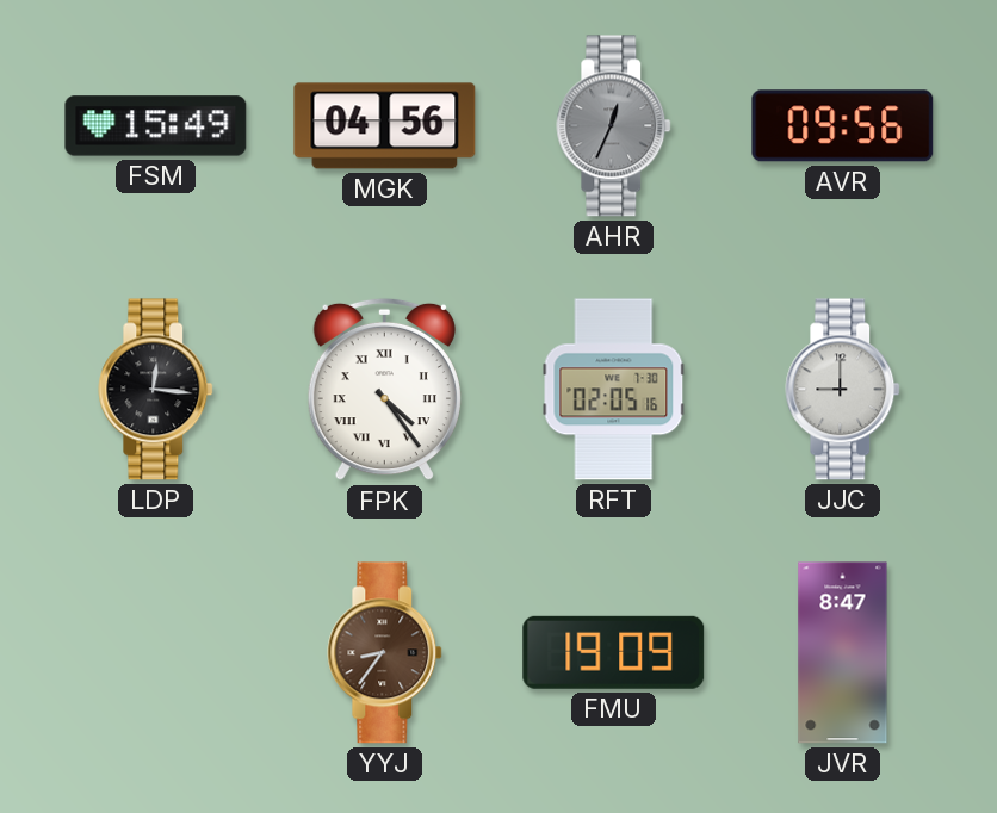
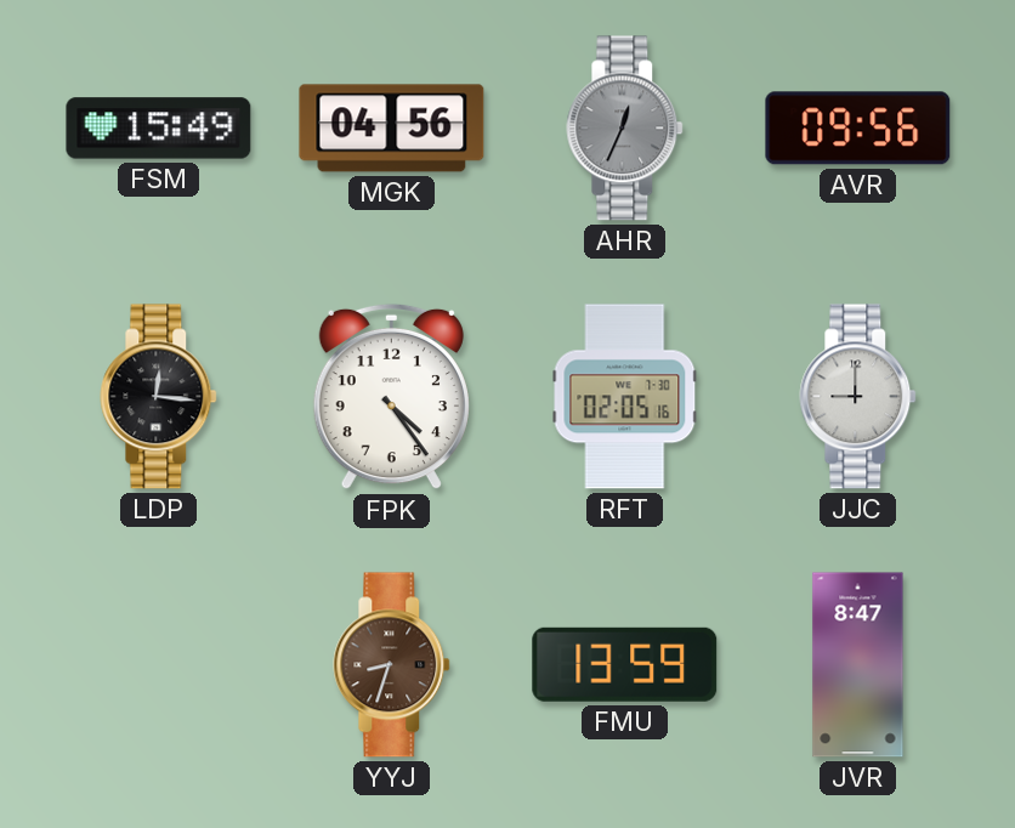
FPK numerals: Roman -> Arabic (391, 397)
YYJ: 8:36 -> 8:33 (392, 665)
FMU: 19:09 -> 13:59 (625, 664)
